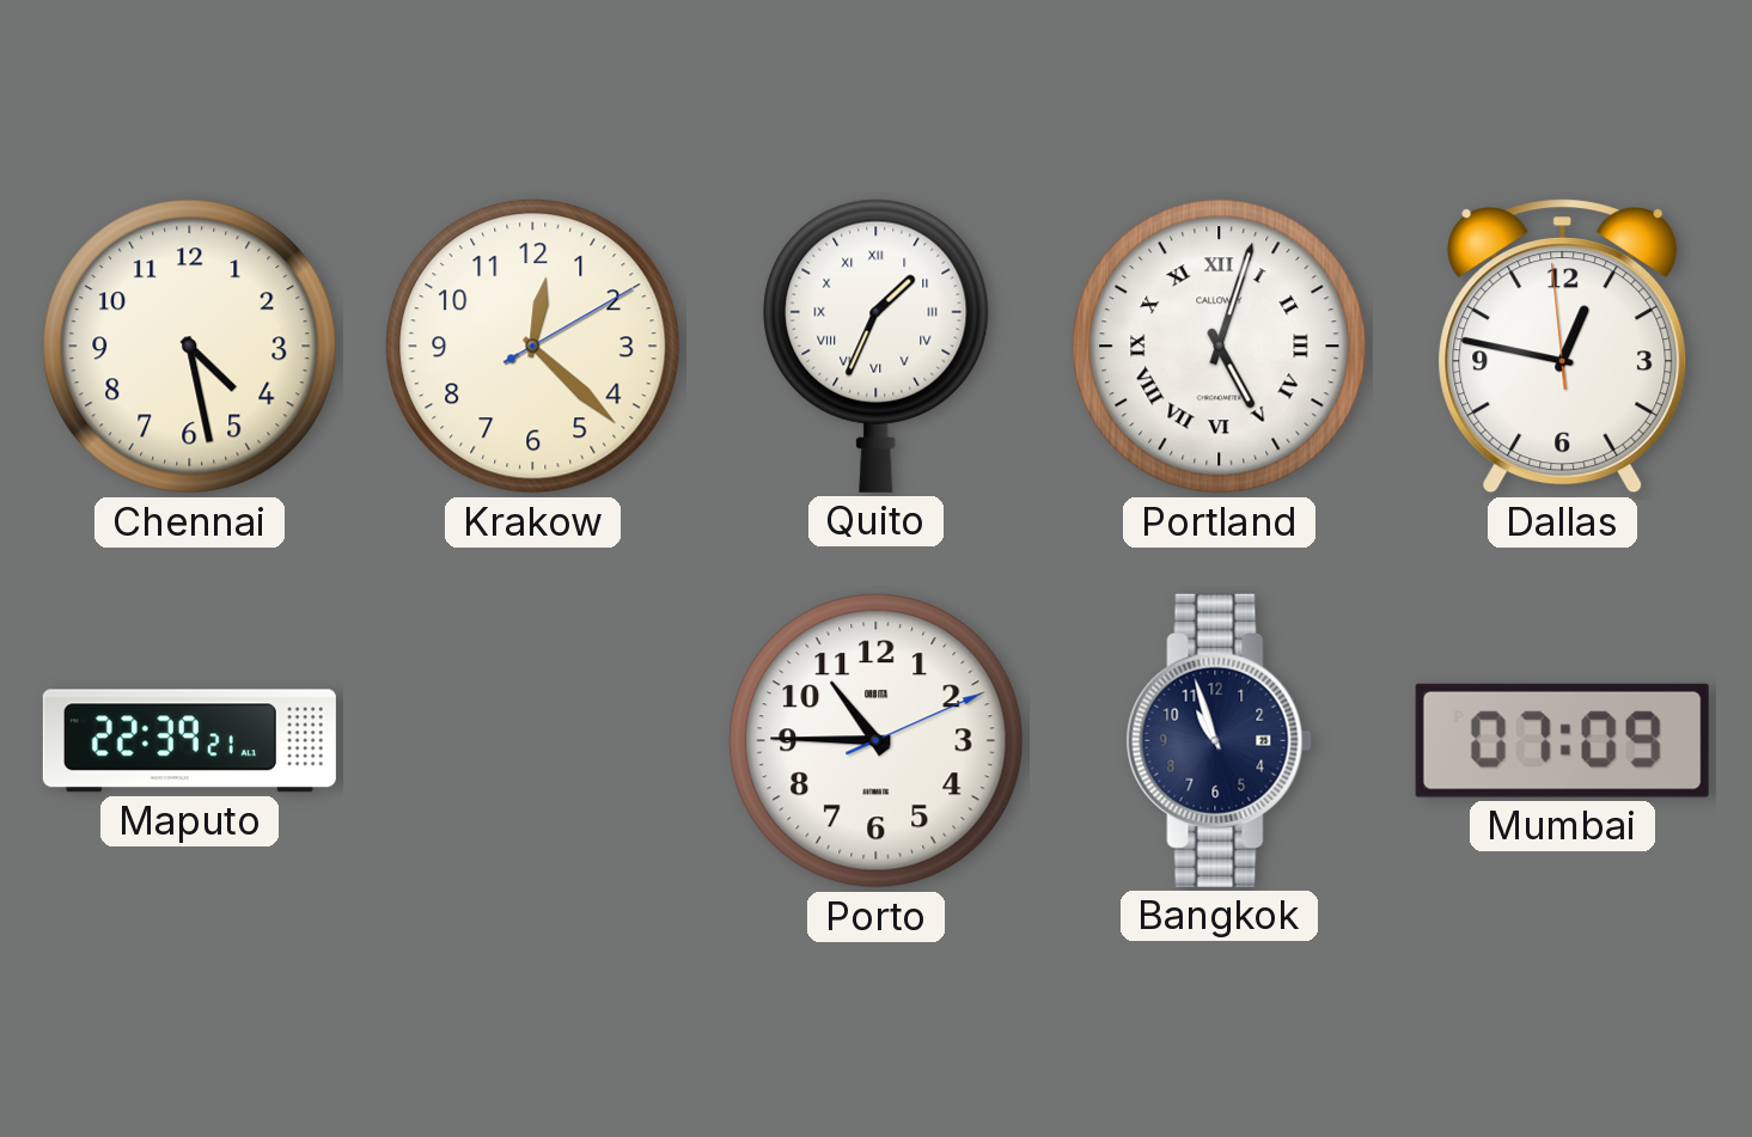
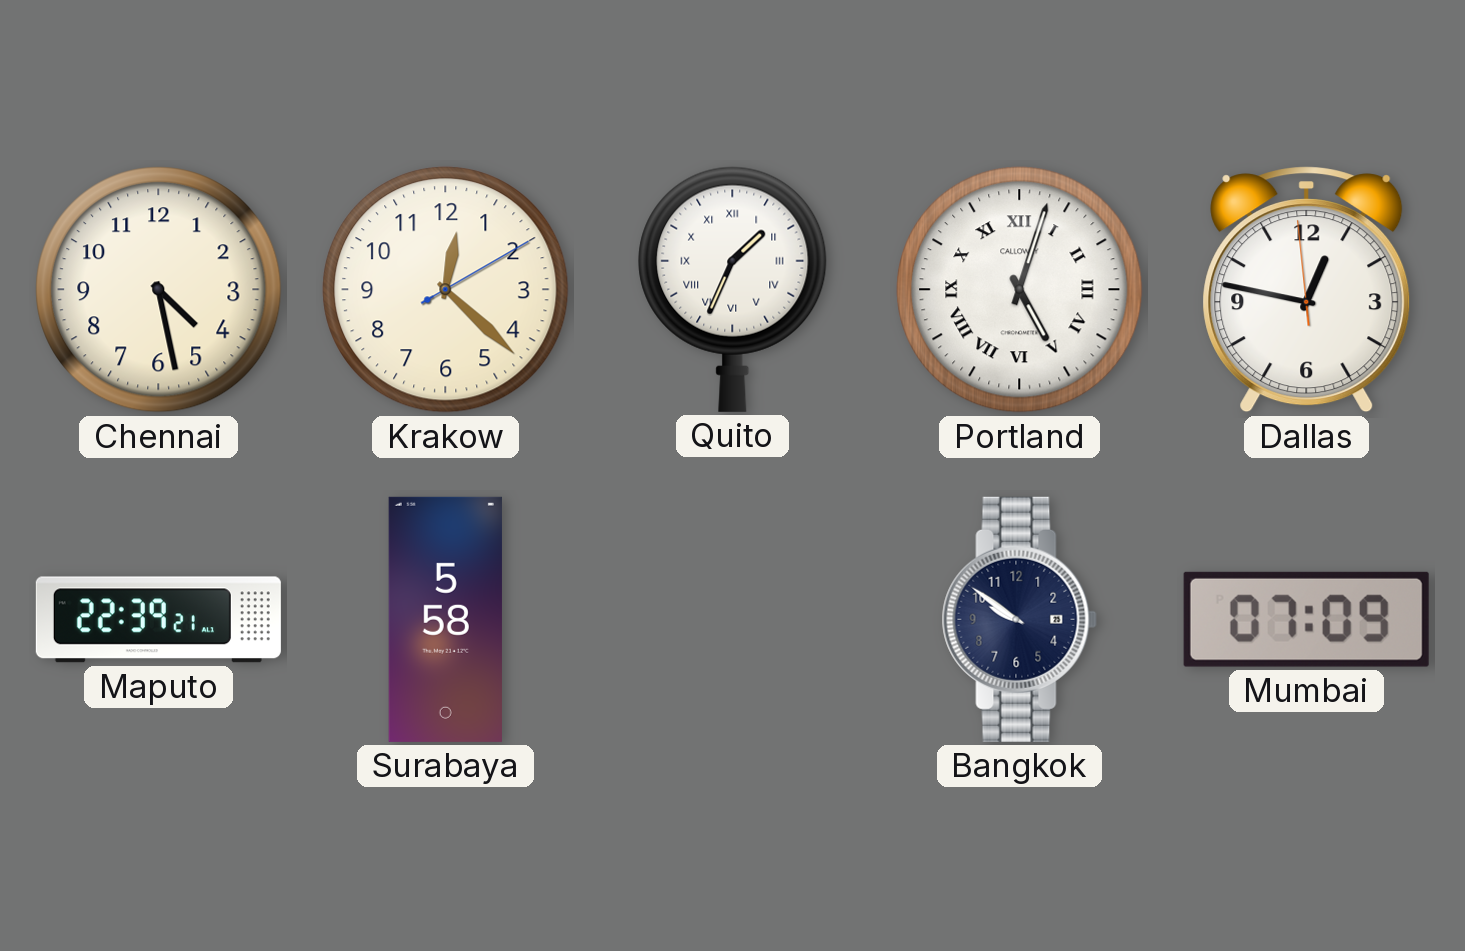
Surabaya: none -> 5:58 (445, 619)
Porto: 10:45 -> none (877, 741)
Bangkok: 10:57 -> 9:51 (1019, 619)
